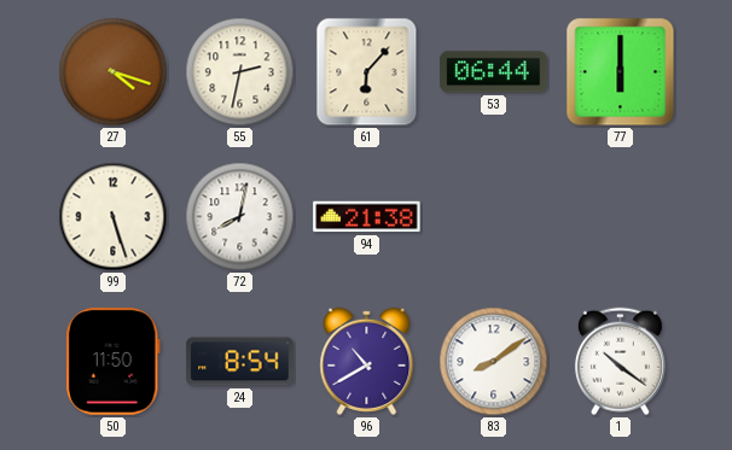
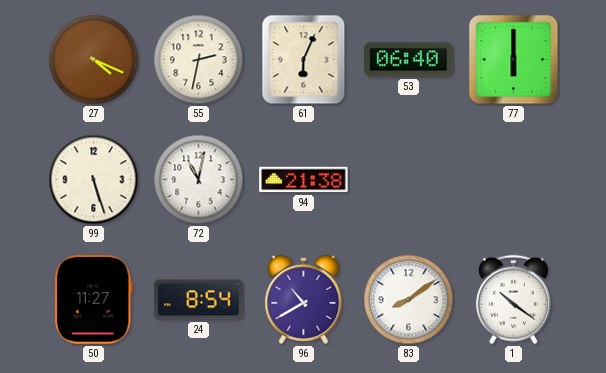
27: 4:18 -> 4:19 (94, 60)
61: 6:07 -> 6:04 (304, 60)
53: 06:44 -> 06:40 (409, 60)
72: 8:02 -> 11:02 (199, 180)
50: 11:50 -> 11:27 (93, 300)
